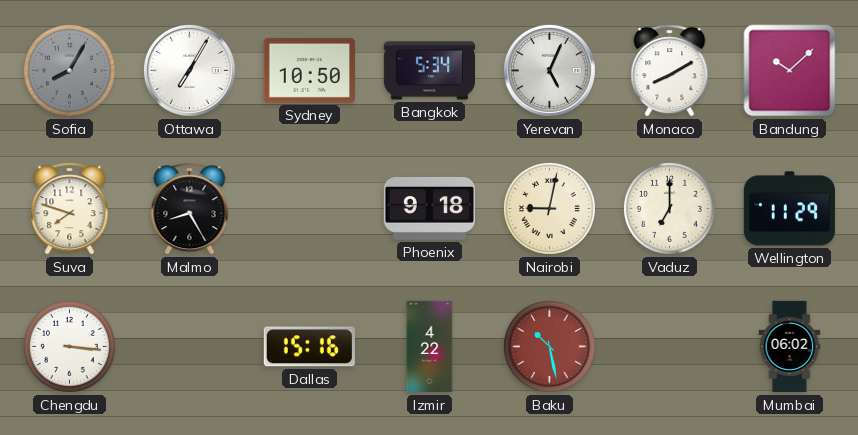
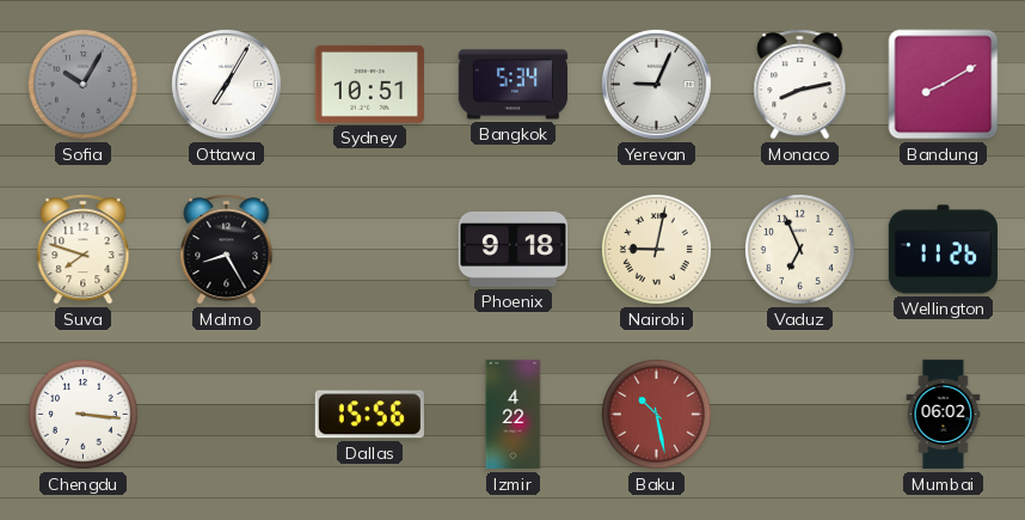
Sofia: 8:05 -> 10:05 (82, 84)
Sydney: 10:50 -> 10:51 (369, 84)
Yerevan: 5:04 -> 9:04 (656, 84)
Monaco: 8:10 -> 8:13 (800, 85)
Bandung: 10:08 -> 8:10 (944, 85)
Vaduz: 7:00 -> 6:56 (799, 249)
Wellington: 11:29 -> 11:26 (943, 250)
Dallas: 15:16 -> 15:56 (369, 415)
